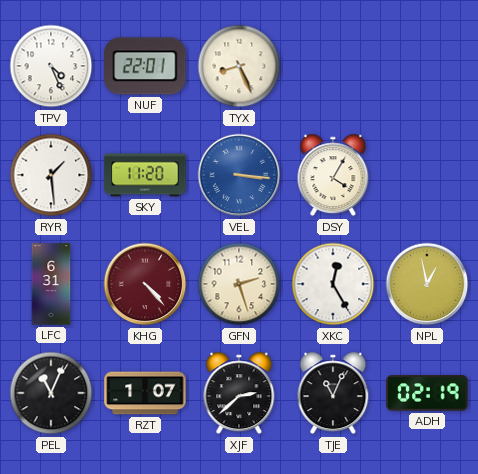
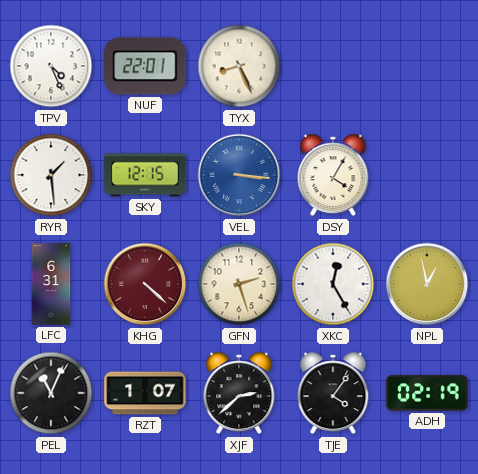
SKY: 11:20 -> 12:15 (145, 175)
KHG: 4:23 -> 4:22 (145, 284)
TJE: 11:04 -> 4:06 (333, 393)
